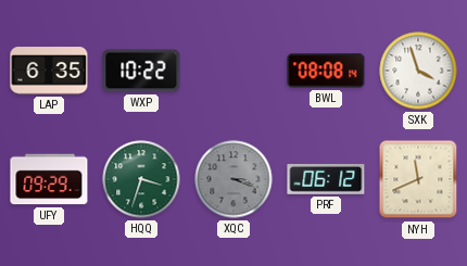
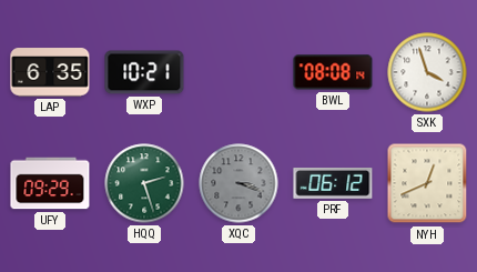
WXP: 10:22 -> 10:21 (144, 72)
HQQ: 3:33 -> 2:27 (144, 183)
NYH: 11:41 -> 12:41 (427, 183)
